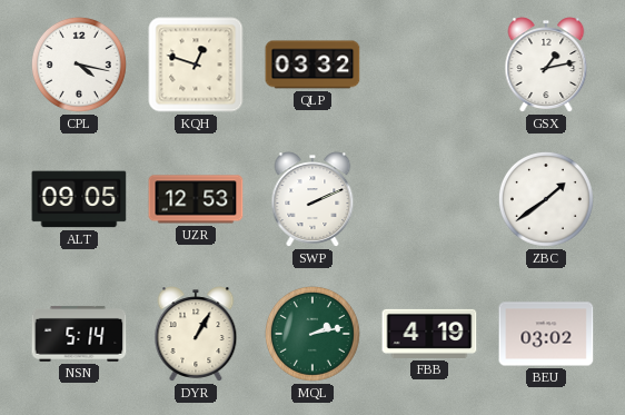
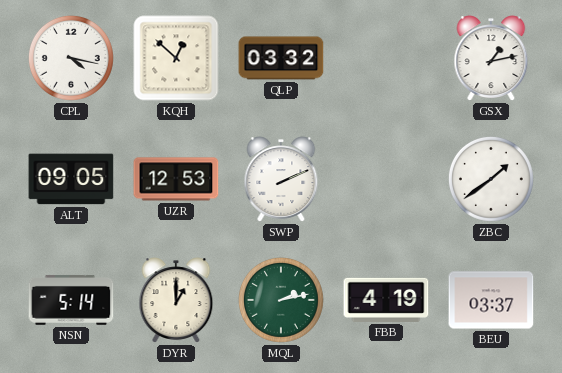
KQH: 12:48 -> 12:52 (176, 58)
DYR: 1:05 -> 1:00 (176, 300)
BEU: 03:02 -> 03:37 (491, 300)
